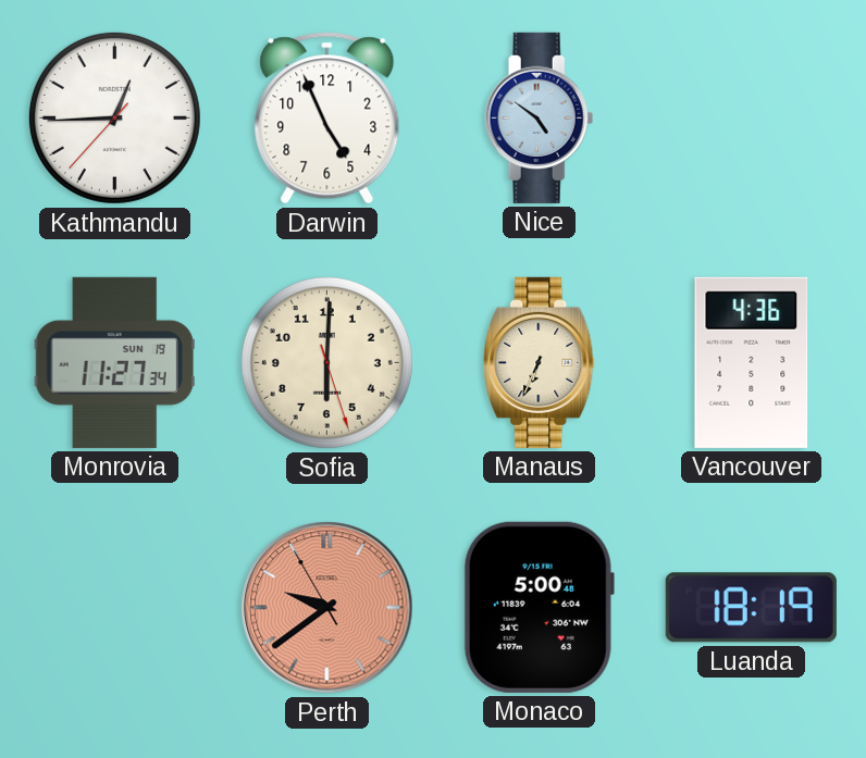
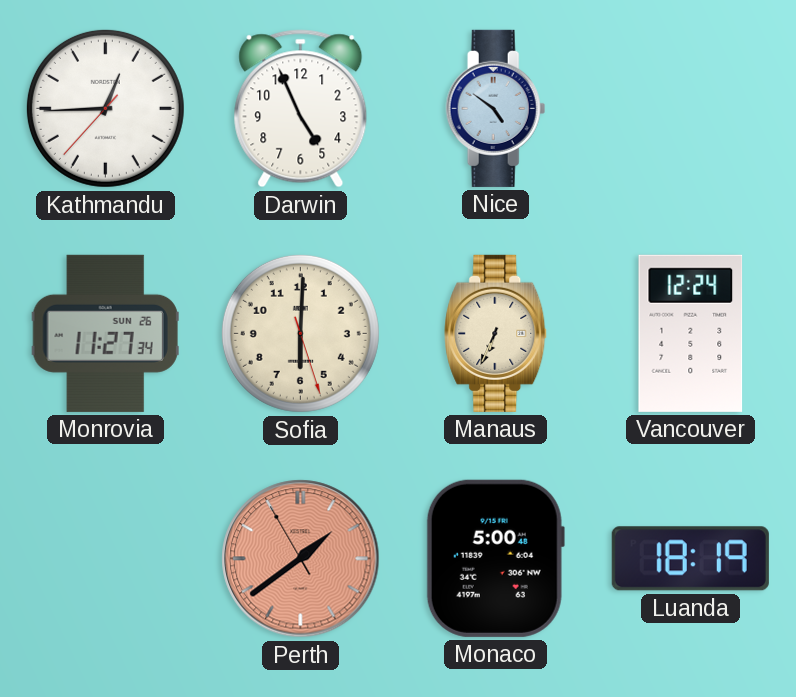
Monrovia date: SUN 19 -> SUN 26 (105, 333)
Vancouver: 4:36 -> 12:24 (691, 333)
Perth: 9:38 -> 1:38 (301, 559)
